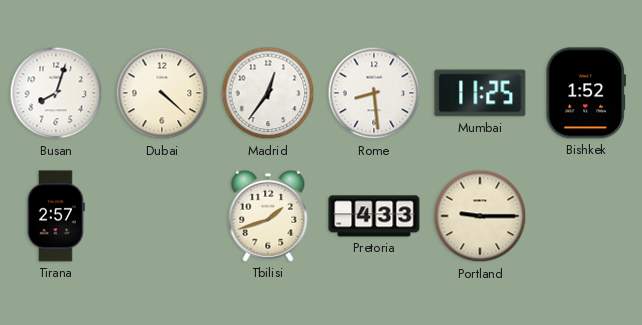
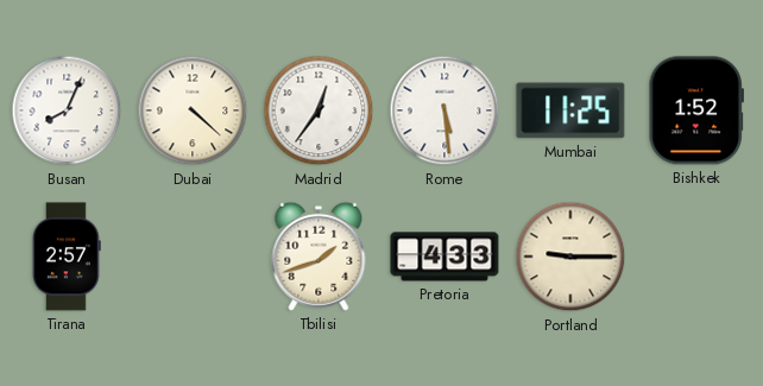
Busan: 8:03 -> 8:04 (67, 110)
Rome: 8:29 -> 5:29 (444, 110)
